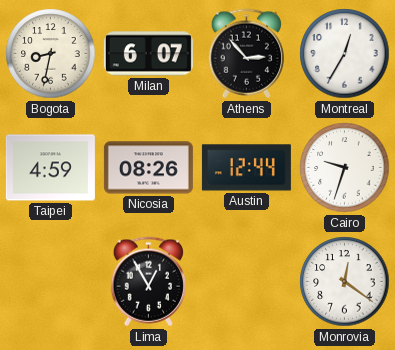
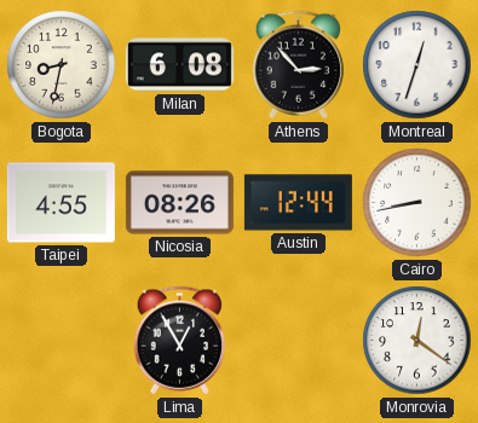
Milan: 6:07 -> 6:08 (179, 65)
Montreal: 12:35 -> 12:33 (417, 65)
Taipei: 4:59 -> 4:55 (61, 203)
Cairo: 9:33 -> 8:43 (417, 203)
